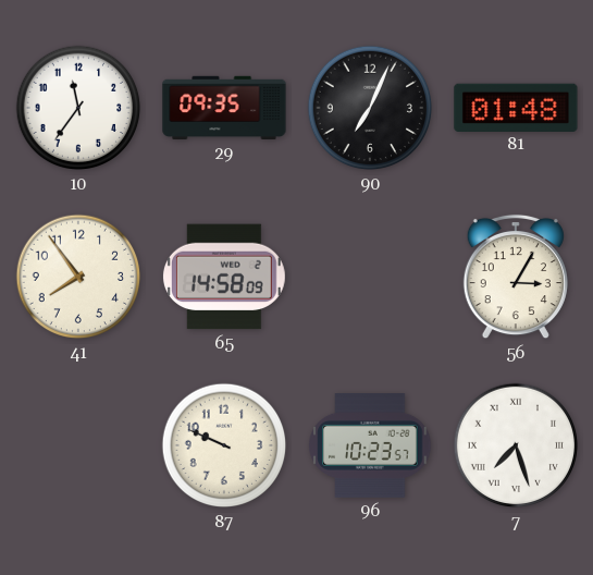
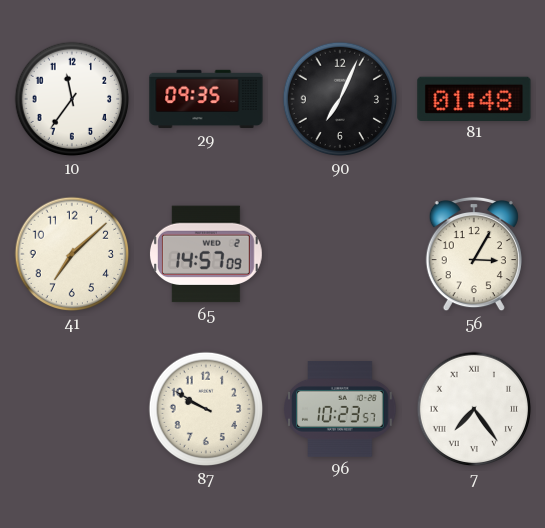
41: 7:54 -> 7:08 (72, 254)
65: 14:58 -> 14:57 (206, 254)
87: 9:49 -> 9:50 (206, 409)
7: 7:27 -> 7:24 (474, 409)
